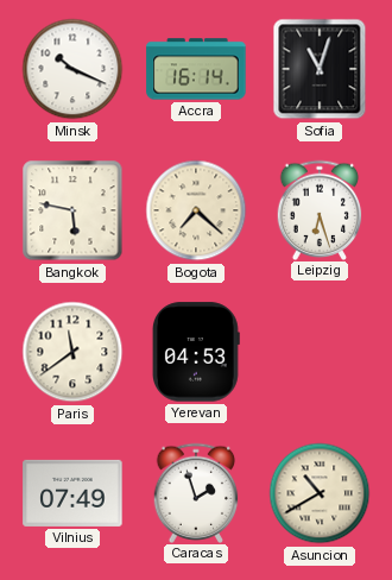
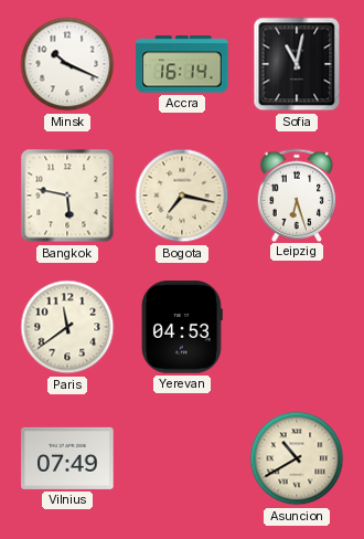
Sofia: 11:03 -> 11:02 (297, 64)
Bogota: 7:22 -> 7:17 (182, 195)
Caracas: 1:57 -> none (196, 492)
